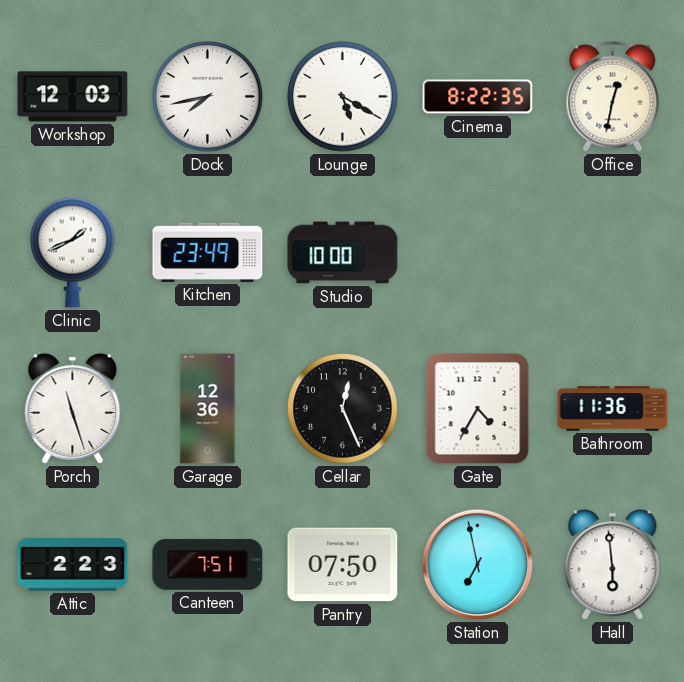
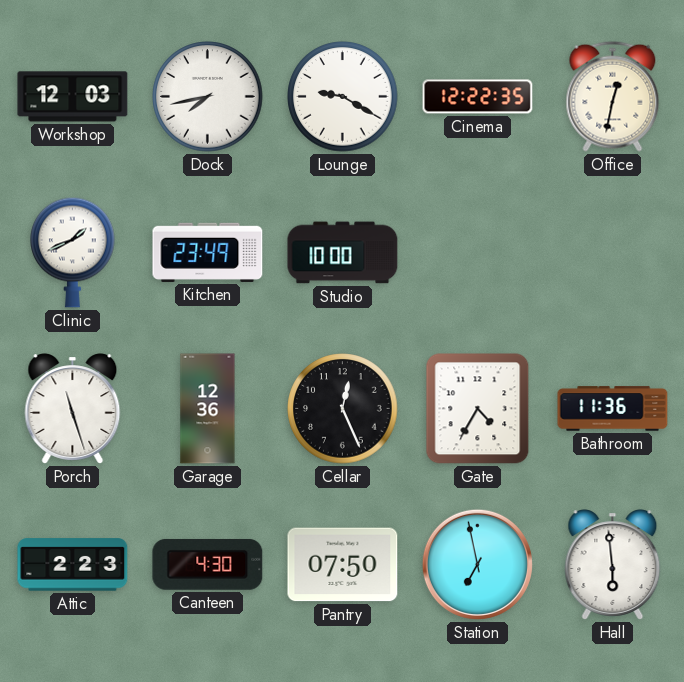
Lounge: 5:20 -> 9:20 (343, 97)
Cinema: 8:22 -> 12:22 (478, 97)
Canteen: 7:51 -> 4:30 (208, 564)
